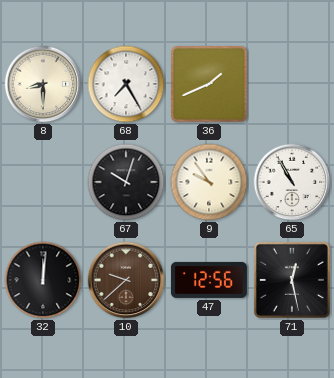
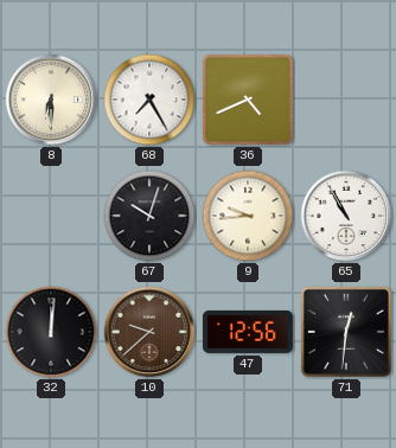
8: 8:30 -> 6:30 (51, 100)
36: 1:41 -> 4:41 (248, 100)
9: 9:54 -> 9:44 (248, 216)
71: 12:28 -> 12:31 (346, 332)
